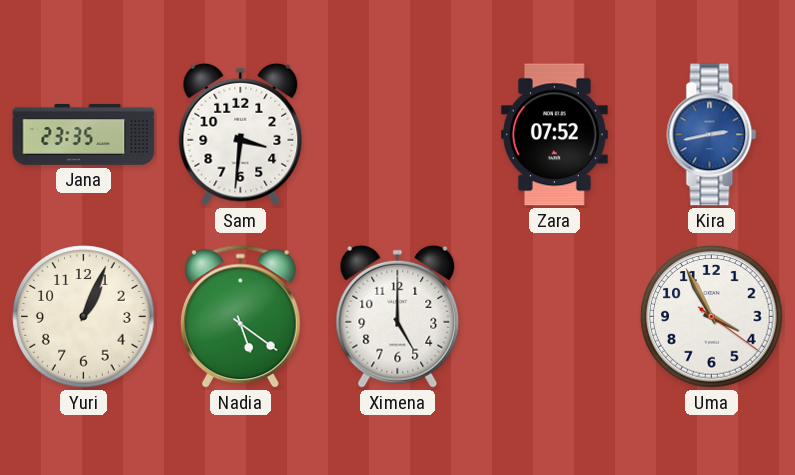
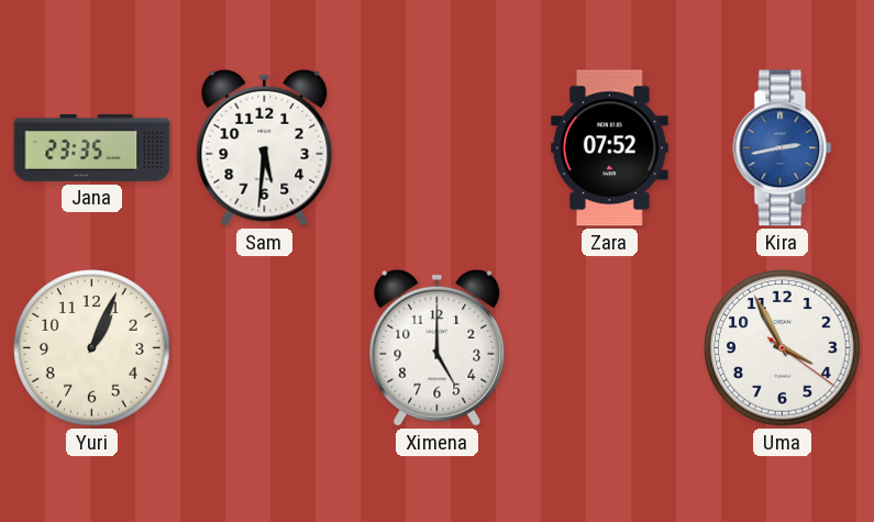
Sam: 3:31 -> 5:31 (265, 147)
Nadia: 5:21 -> none (240, 317)
